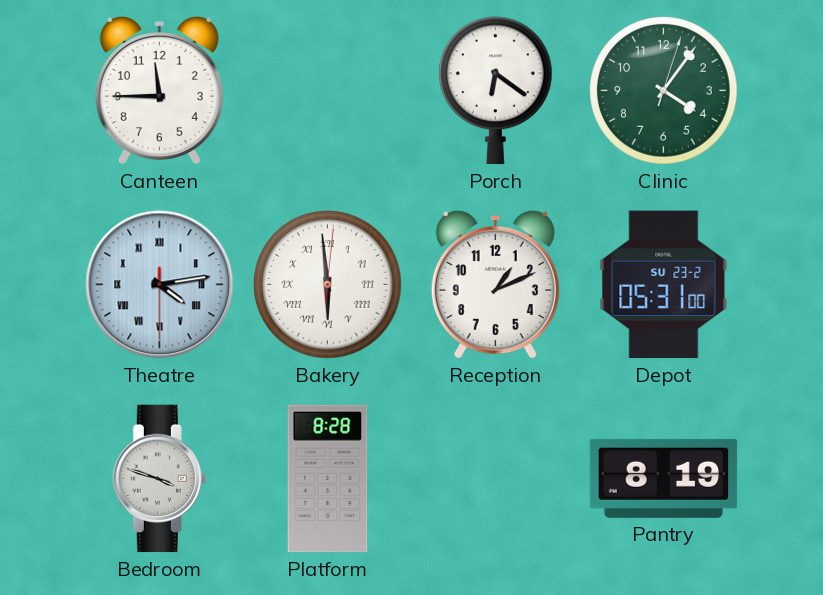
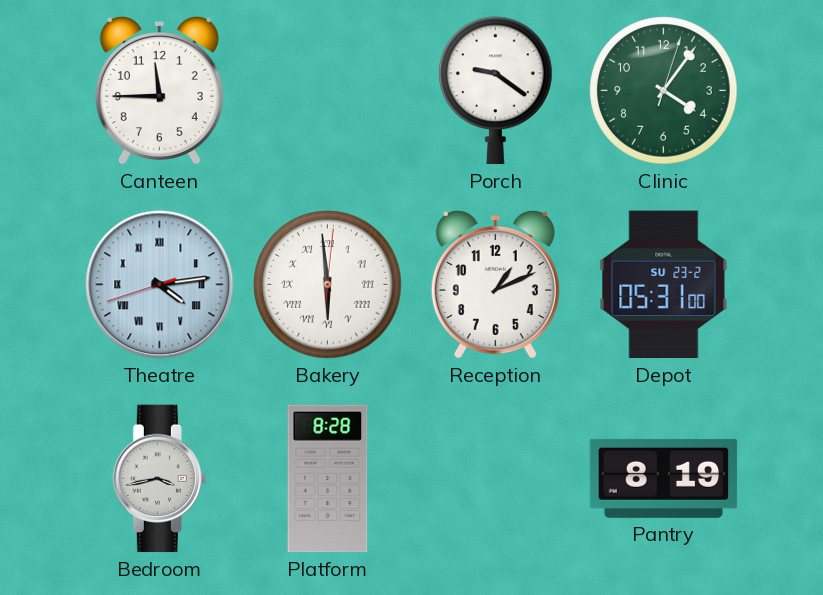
Porch: 6:21 -> 9:21 (496, 91)
Theatre: 4:13:30 -> 4:13:42 (160, 285)
Bedroom: 3:48 -> 3:43 (159, 479)
